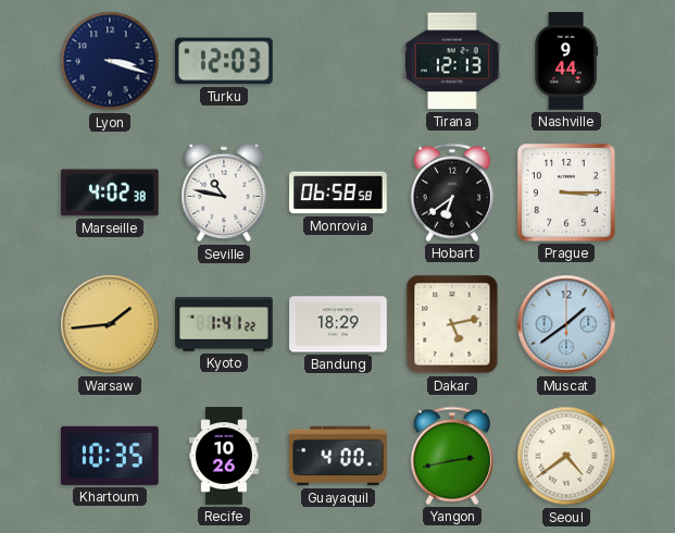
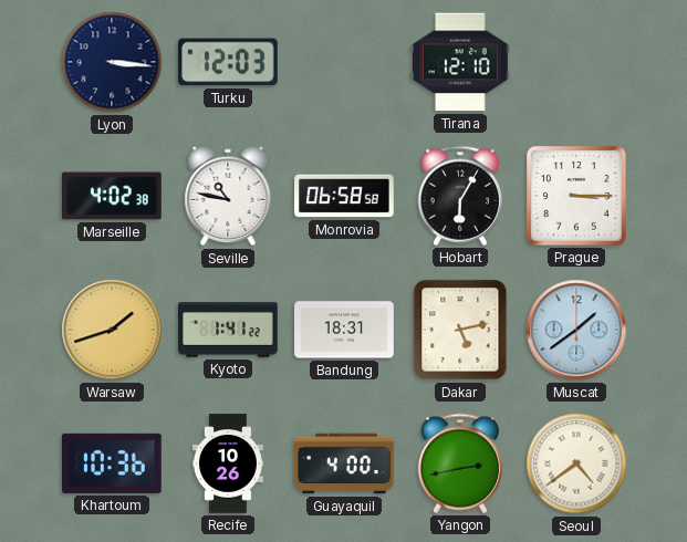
Lyon: 3:18 -> 3:16 (112, 62)
Tirana: 12:13 -> 12:10 (460, 62)
Nashville: 9:44 -> none (566, 61)
Hobart: 6:39 -> 6:05 (460, 196)
Warsaw: 1:44 -> 1:42 (112, 330)
Bandung: 18:29 -> 18:31 (344, 330)
Khartoum: 10:35 -> 10:36 (113, 463)
